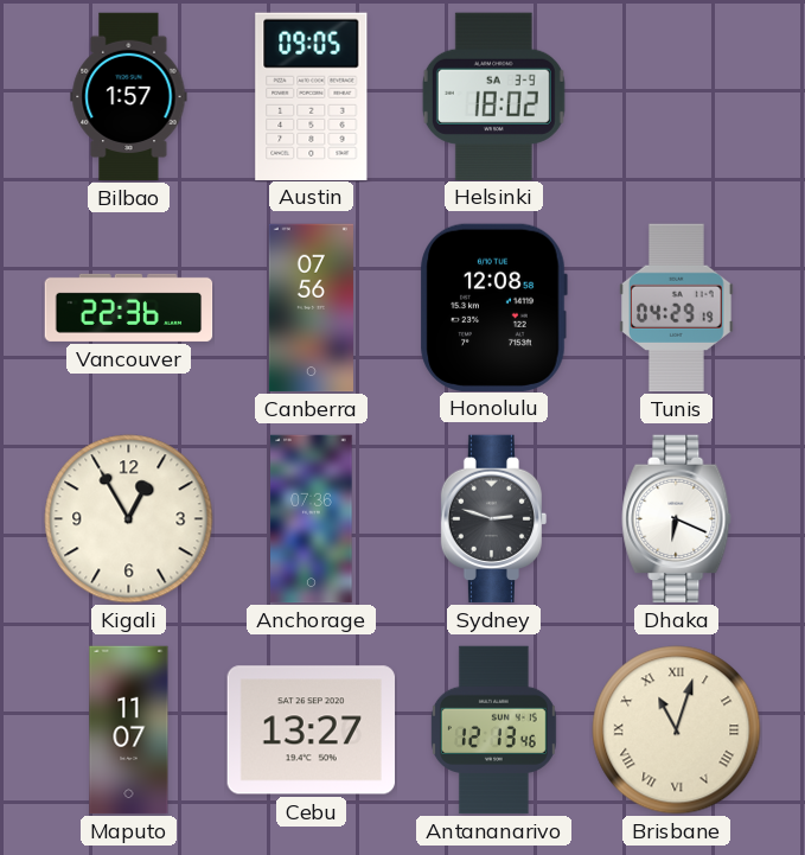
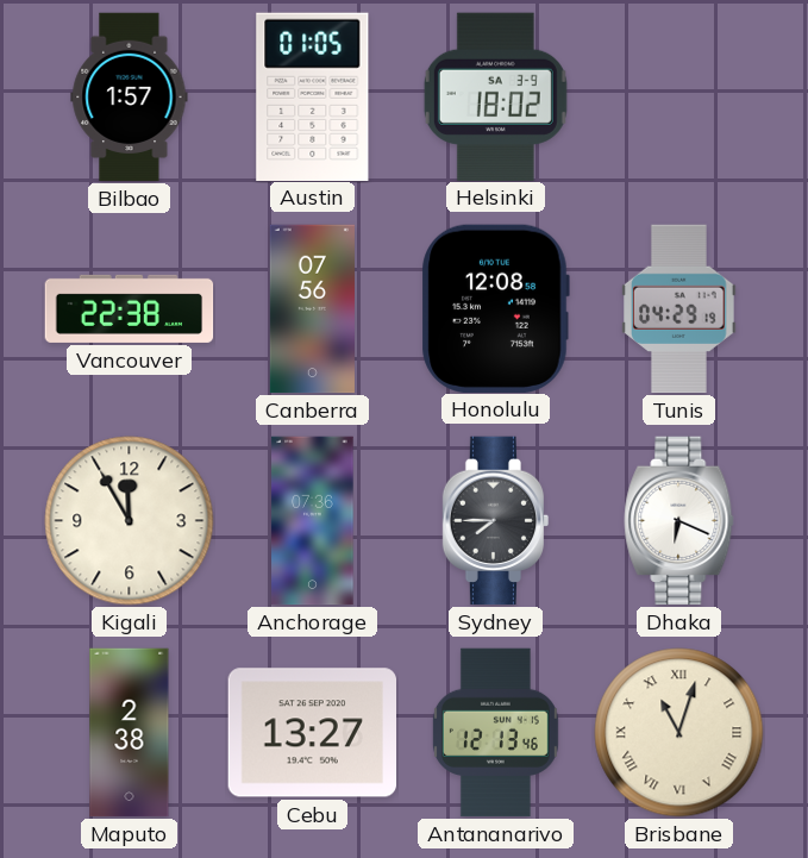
Austin: 09:05 -> 01:05 (313, 96)
Vancouver: 22:36 -> 22:38 (130, 308)
Kigali: 12:55 -> 11:55 (130, 521)
Sydney: 2:48 -> 7:45 (496, 521)
Maputo: 11:07 -> 2:38 (130, 733)
